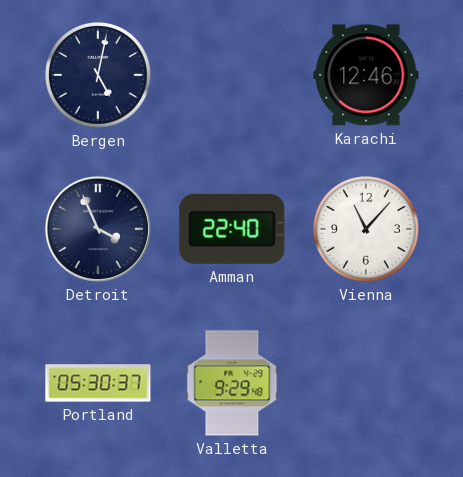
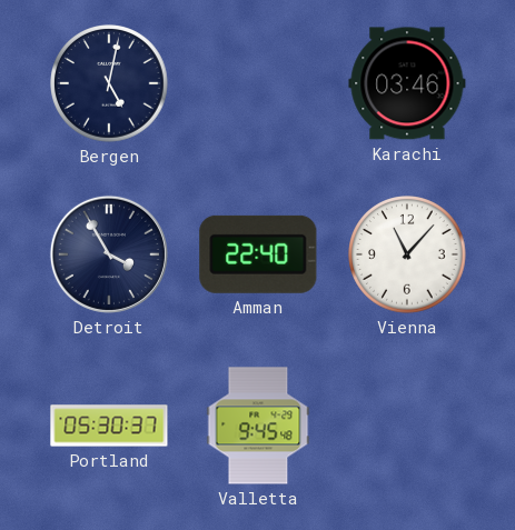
Karachi: 12:46 -> 03:46 (407, 83)
Detroit: 3:56 -> 3:55 (109, 254)
Valletta: 9:29 -> 9:45 (258, 426)
